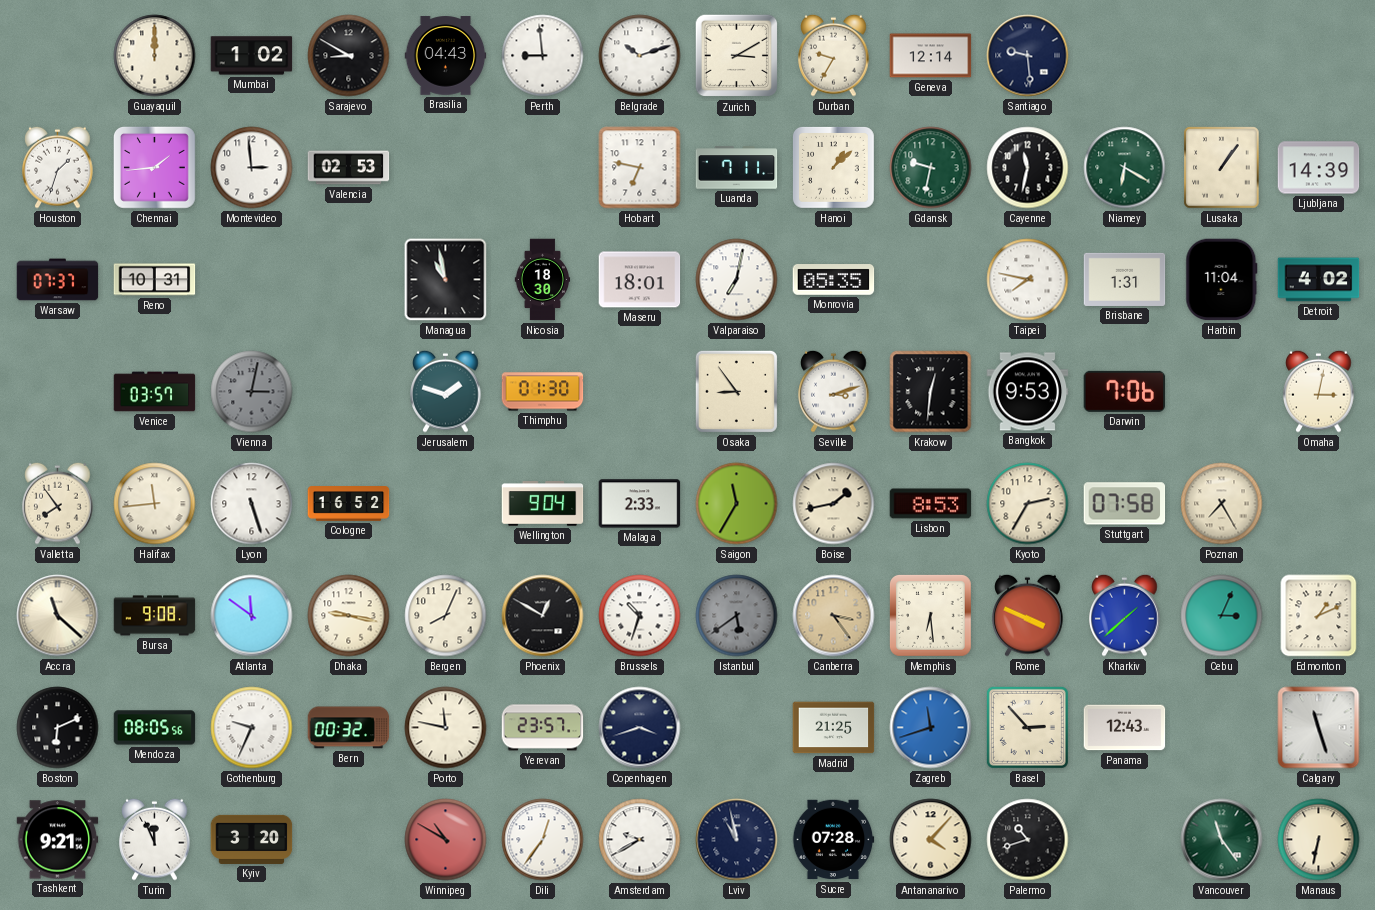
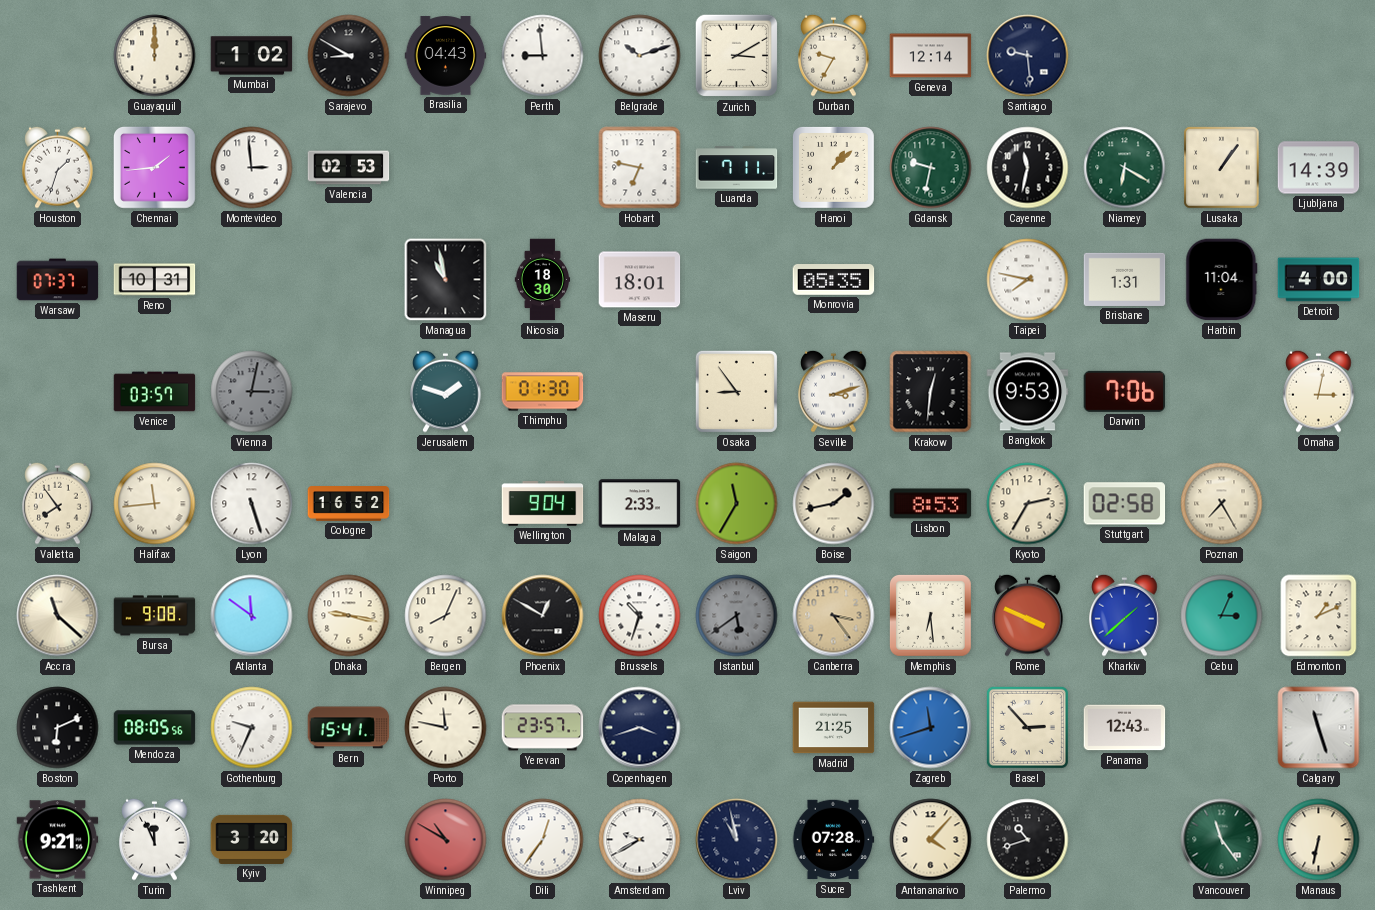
Valparaiso: 7:02 -> none (737, 280)
Detroit: 4:02 -> 4:00 (1319, 280)
Stuttgart: 07:58 -> 02:58 (1125, 504)
Bern: 00:32 -> 15:41 (349, 728)
